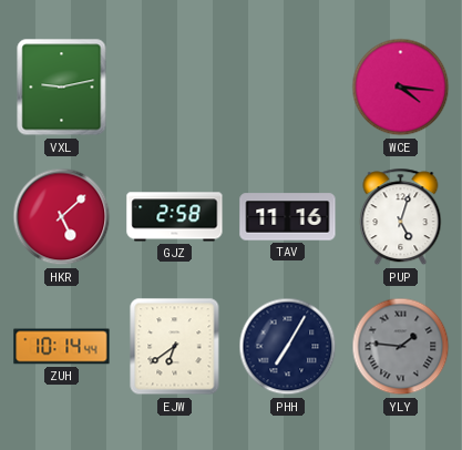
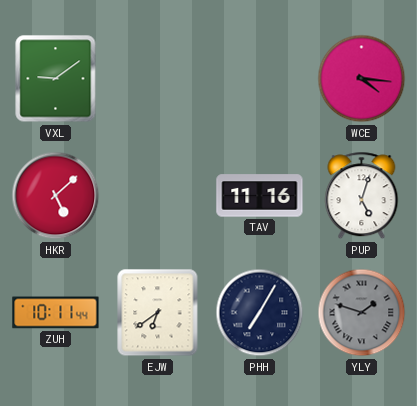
VXL: 9:13 -> 9:09 (56, 79)
GJZ: 2:58 -> none (175, 217)
ZUH: 10:14 -> 10:11 (56, 313)
YLY: 1:46 -> 1:48 (362, 313)
